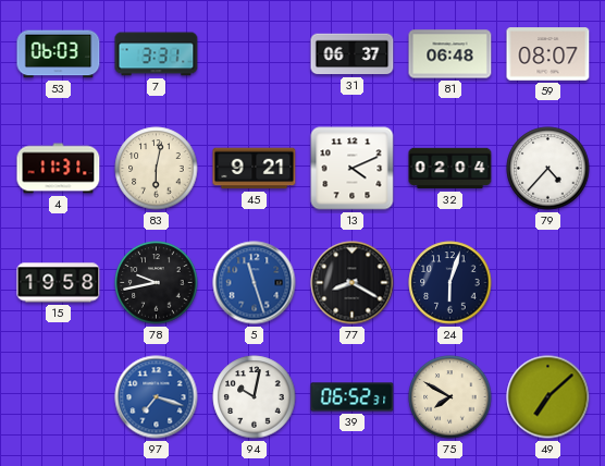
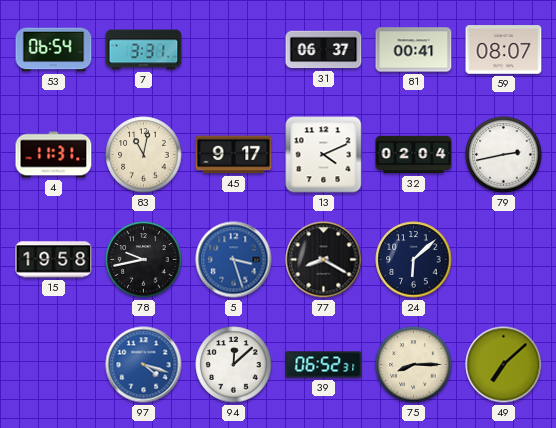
53: 06:03 -> 06:54 (54, 50)
81: 06:48 -> 00:41 (414, 50)
83: 6:02 -> 11:02 (144, 155)
45: 9:21 -> 9:17 (234, 155)
79: 4:37 -> 2:43 (504, 155)
5: 11:27 -> 3:27 (234, 260)
24: 6:03 -> 6:08 (414, 260)
97: 7:18 -> 4:18 (144, 365)
94: 10:02 -> 12:08 (234, 365)
75: 7:50 -> 8:15 (414, 365)
